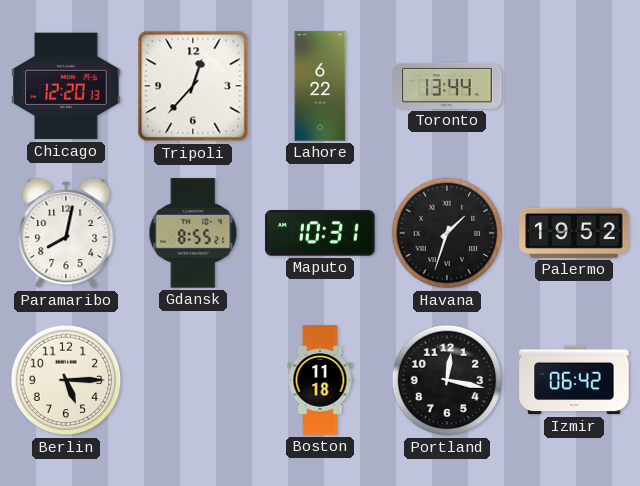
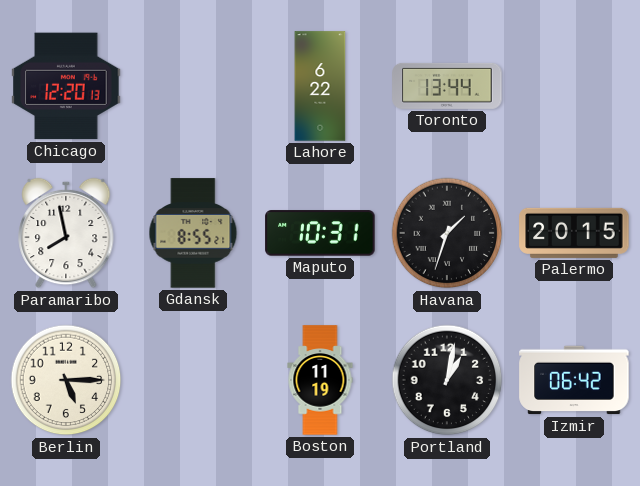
Tripoli: 12:37 -> none (193, 86)
Paramaribo: 8:02 -> 7:58 (66, 233)
Palermo: 19:52 -> 20:15 (574, 233)
Boston: 11:18 -> 11:19 (320, 380)
Portland: 12:17 -> 1:02 (447, 380)
